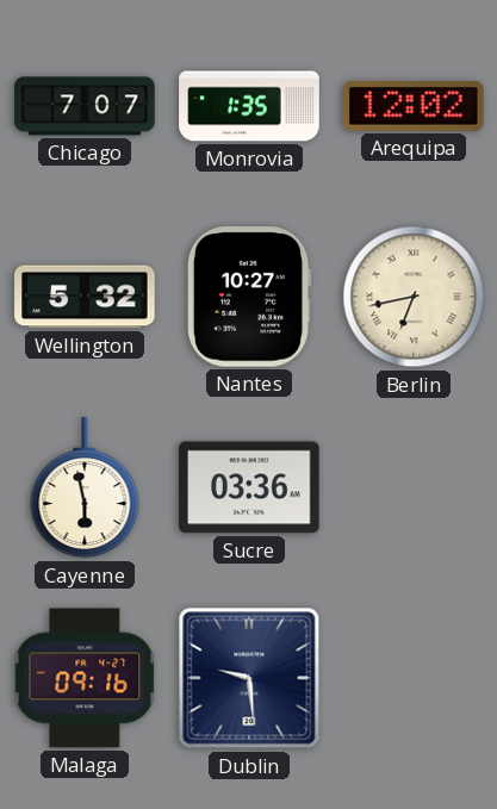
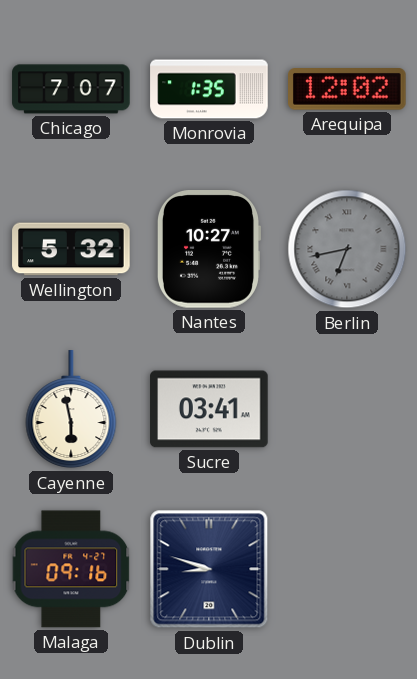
Berlin dial: cream -> grey (347, 249)
Sucre: 03:36 -> 03:41 (209, 409)
Dublin: 9:29 -> 8:48 (209, 569)
